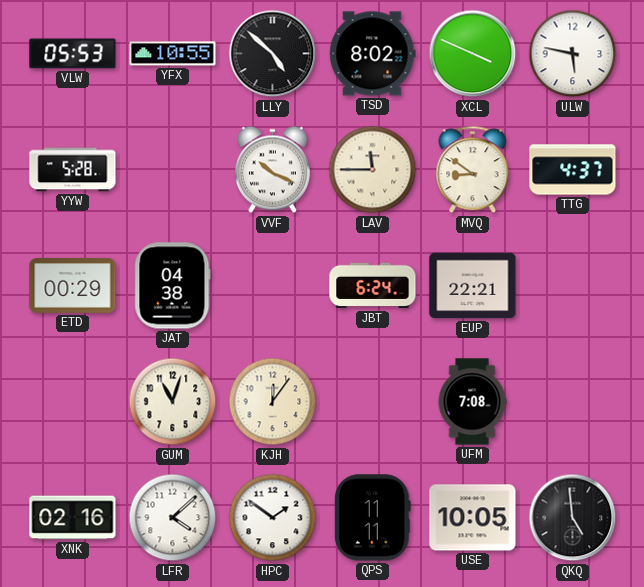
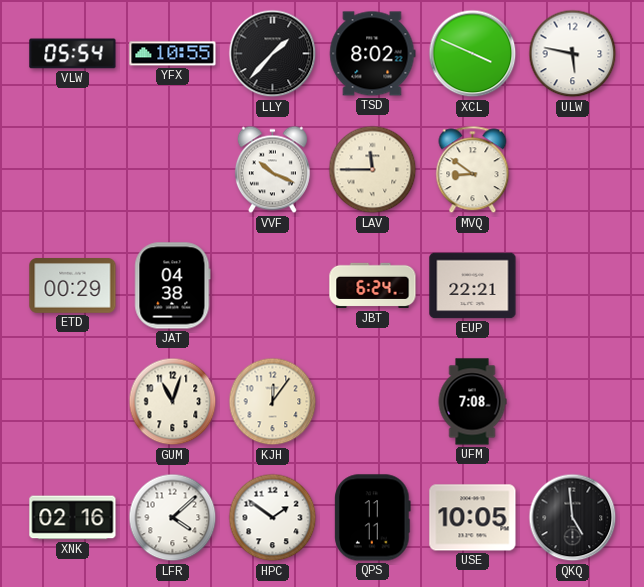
VLW: 05:53 -> 05:54 (73, 54)
LLY: 4:52 -> 1:37 (273, 54)
YYW: 5:28 -> none (73, 170)
TTG: 4:37 -> none (573, 170)
